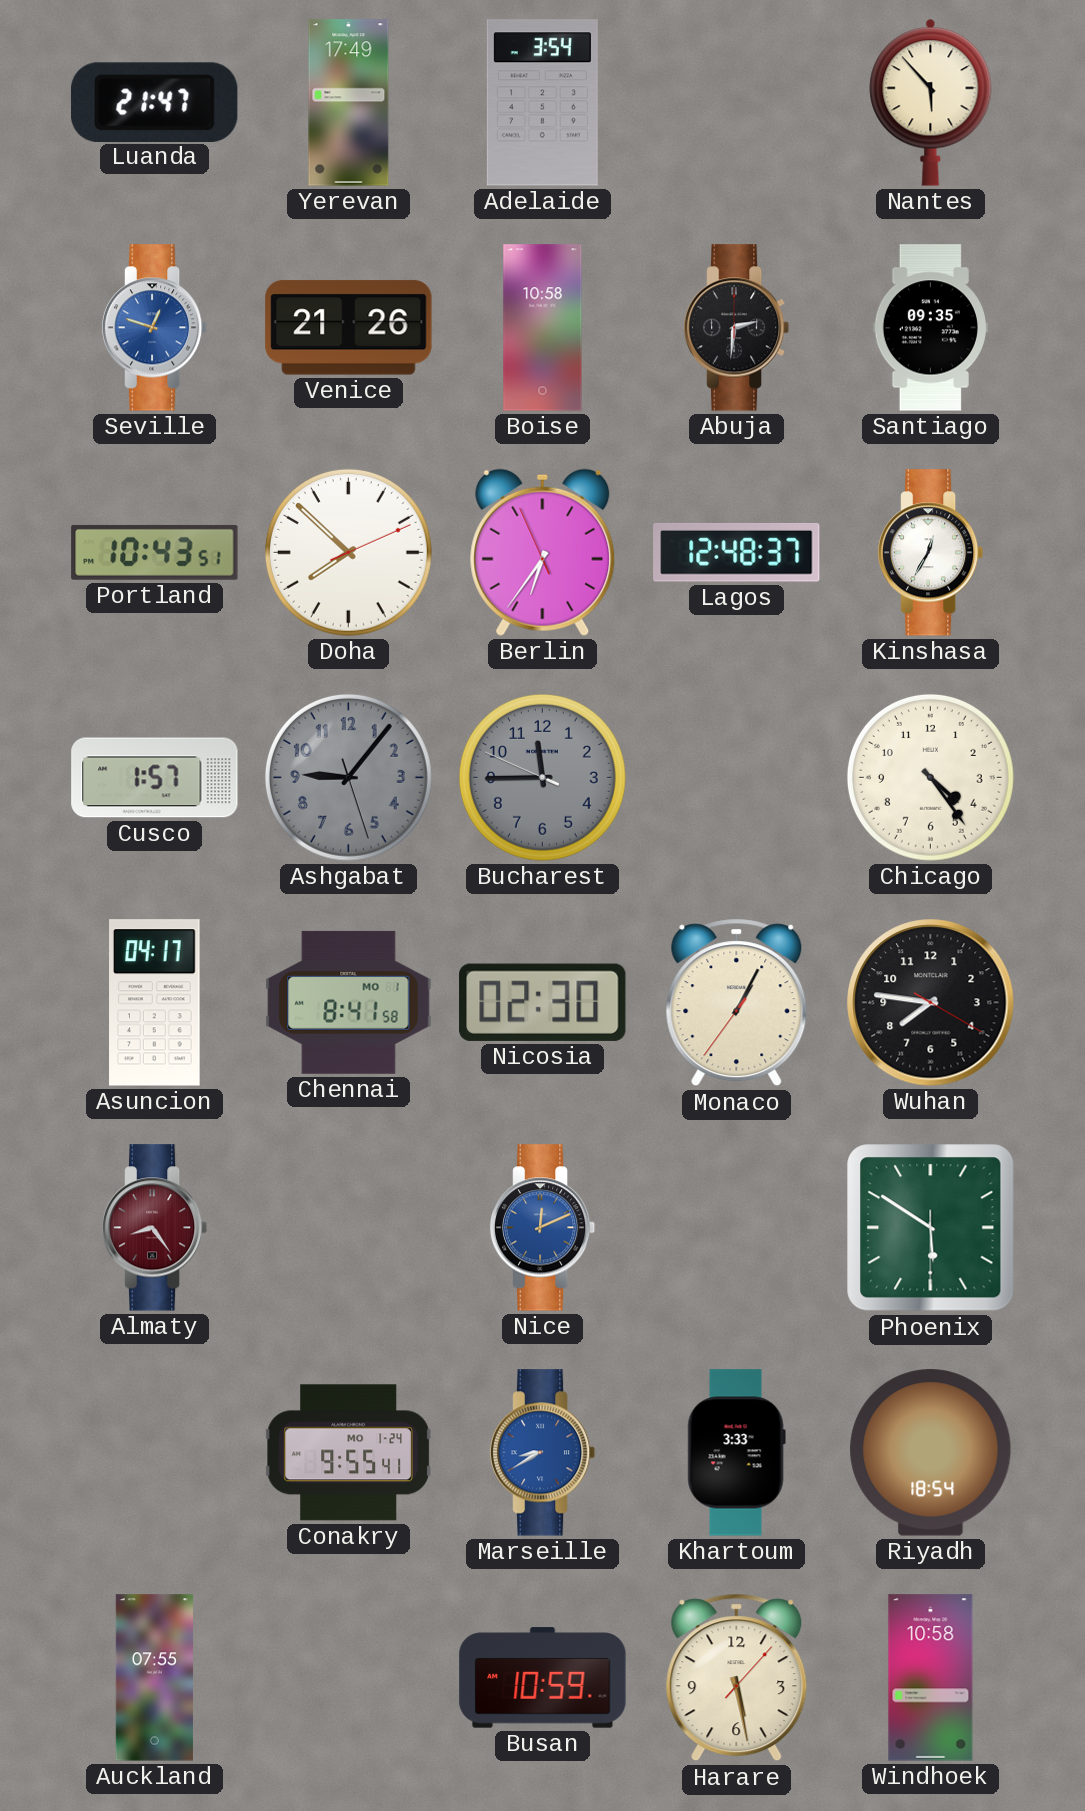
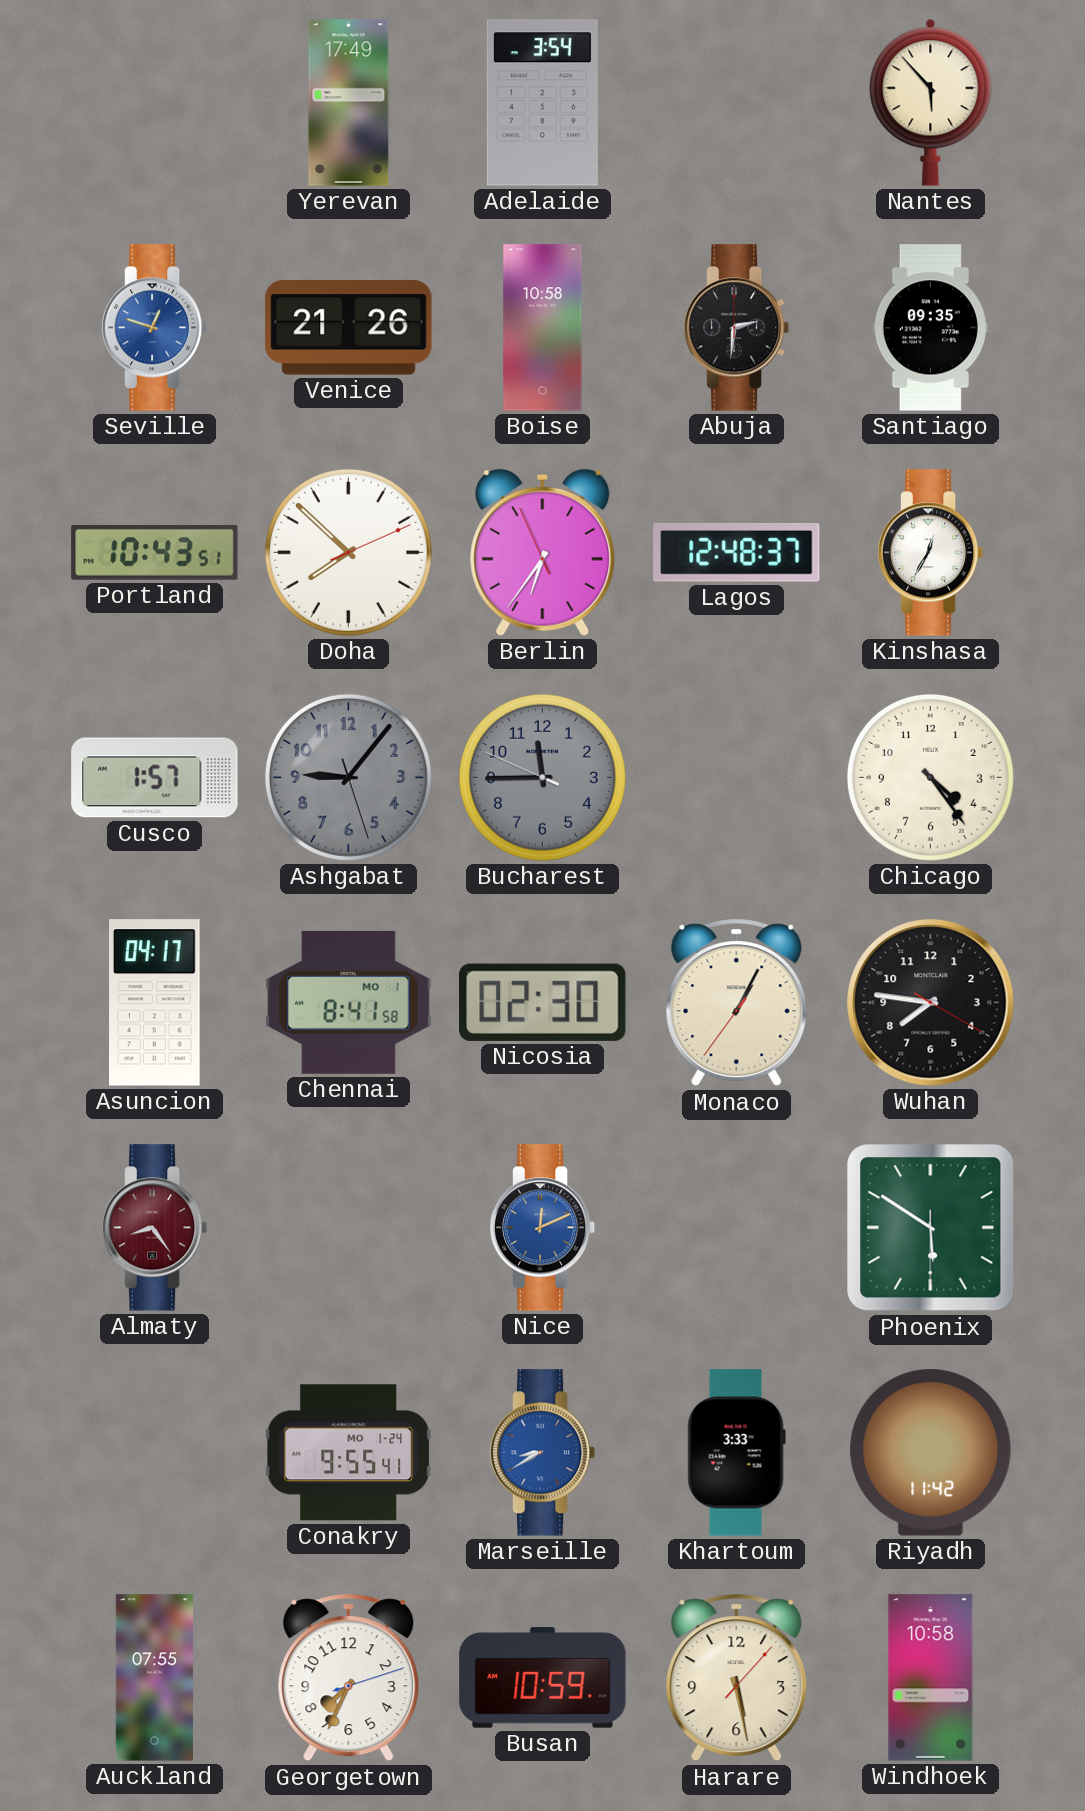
Luanda: 21:47 -> none (154, 102)
Riyadh: 18:54 -> 11:42 (931, 1453)
Georgetown: none -> 7:34 (349, 1678)
